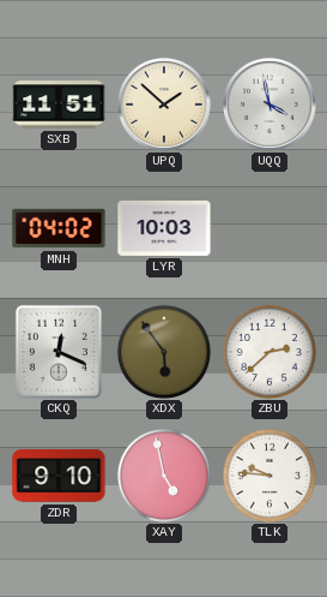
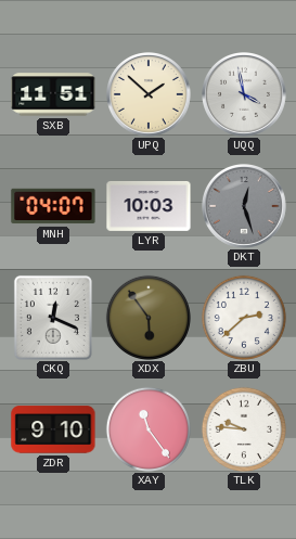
MNH: 04:02 -> 04:07 (53, 206)
DKT: none -> 12:27 (245, 207)
XAY: 4:58 -> 11:24 (149, 429)
